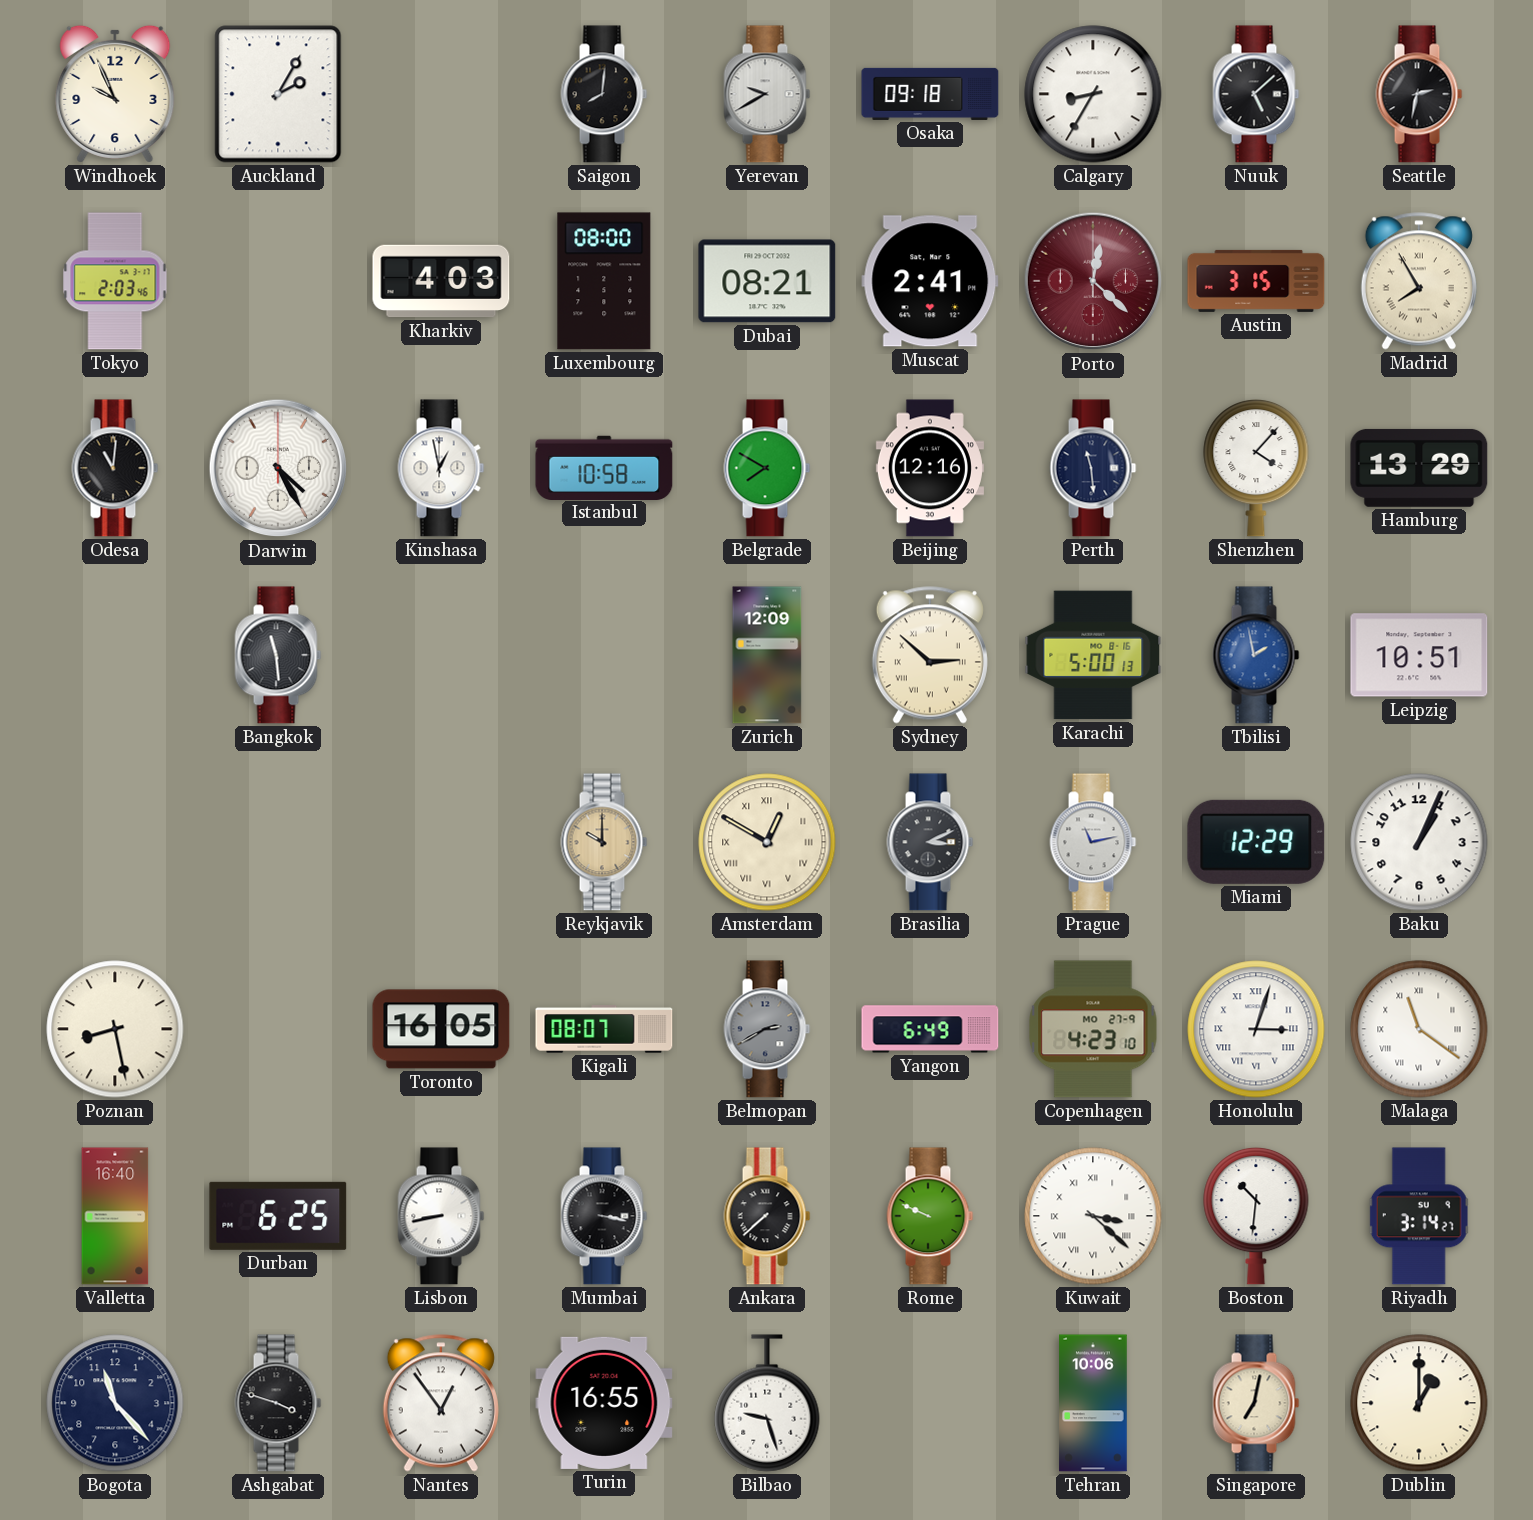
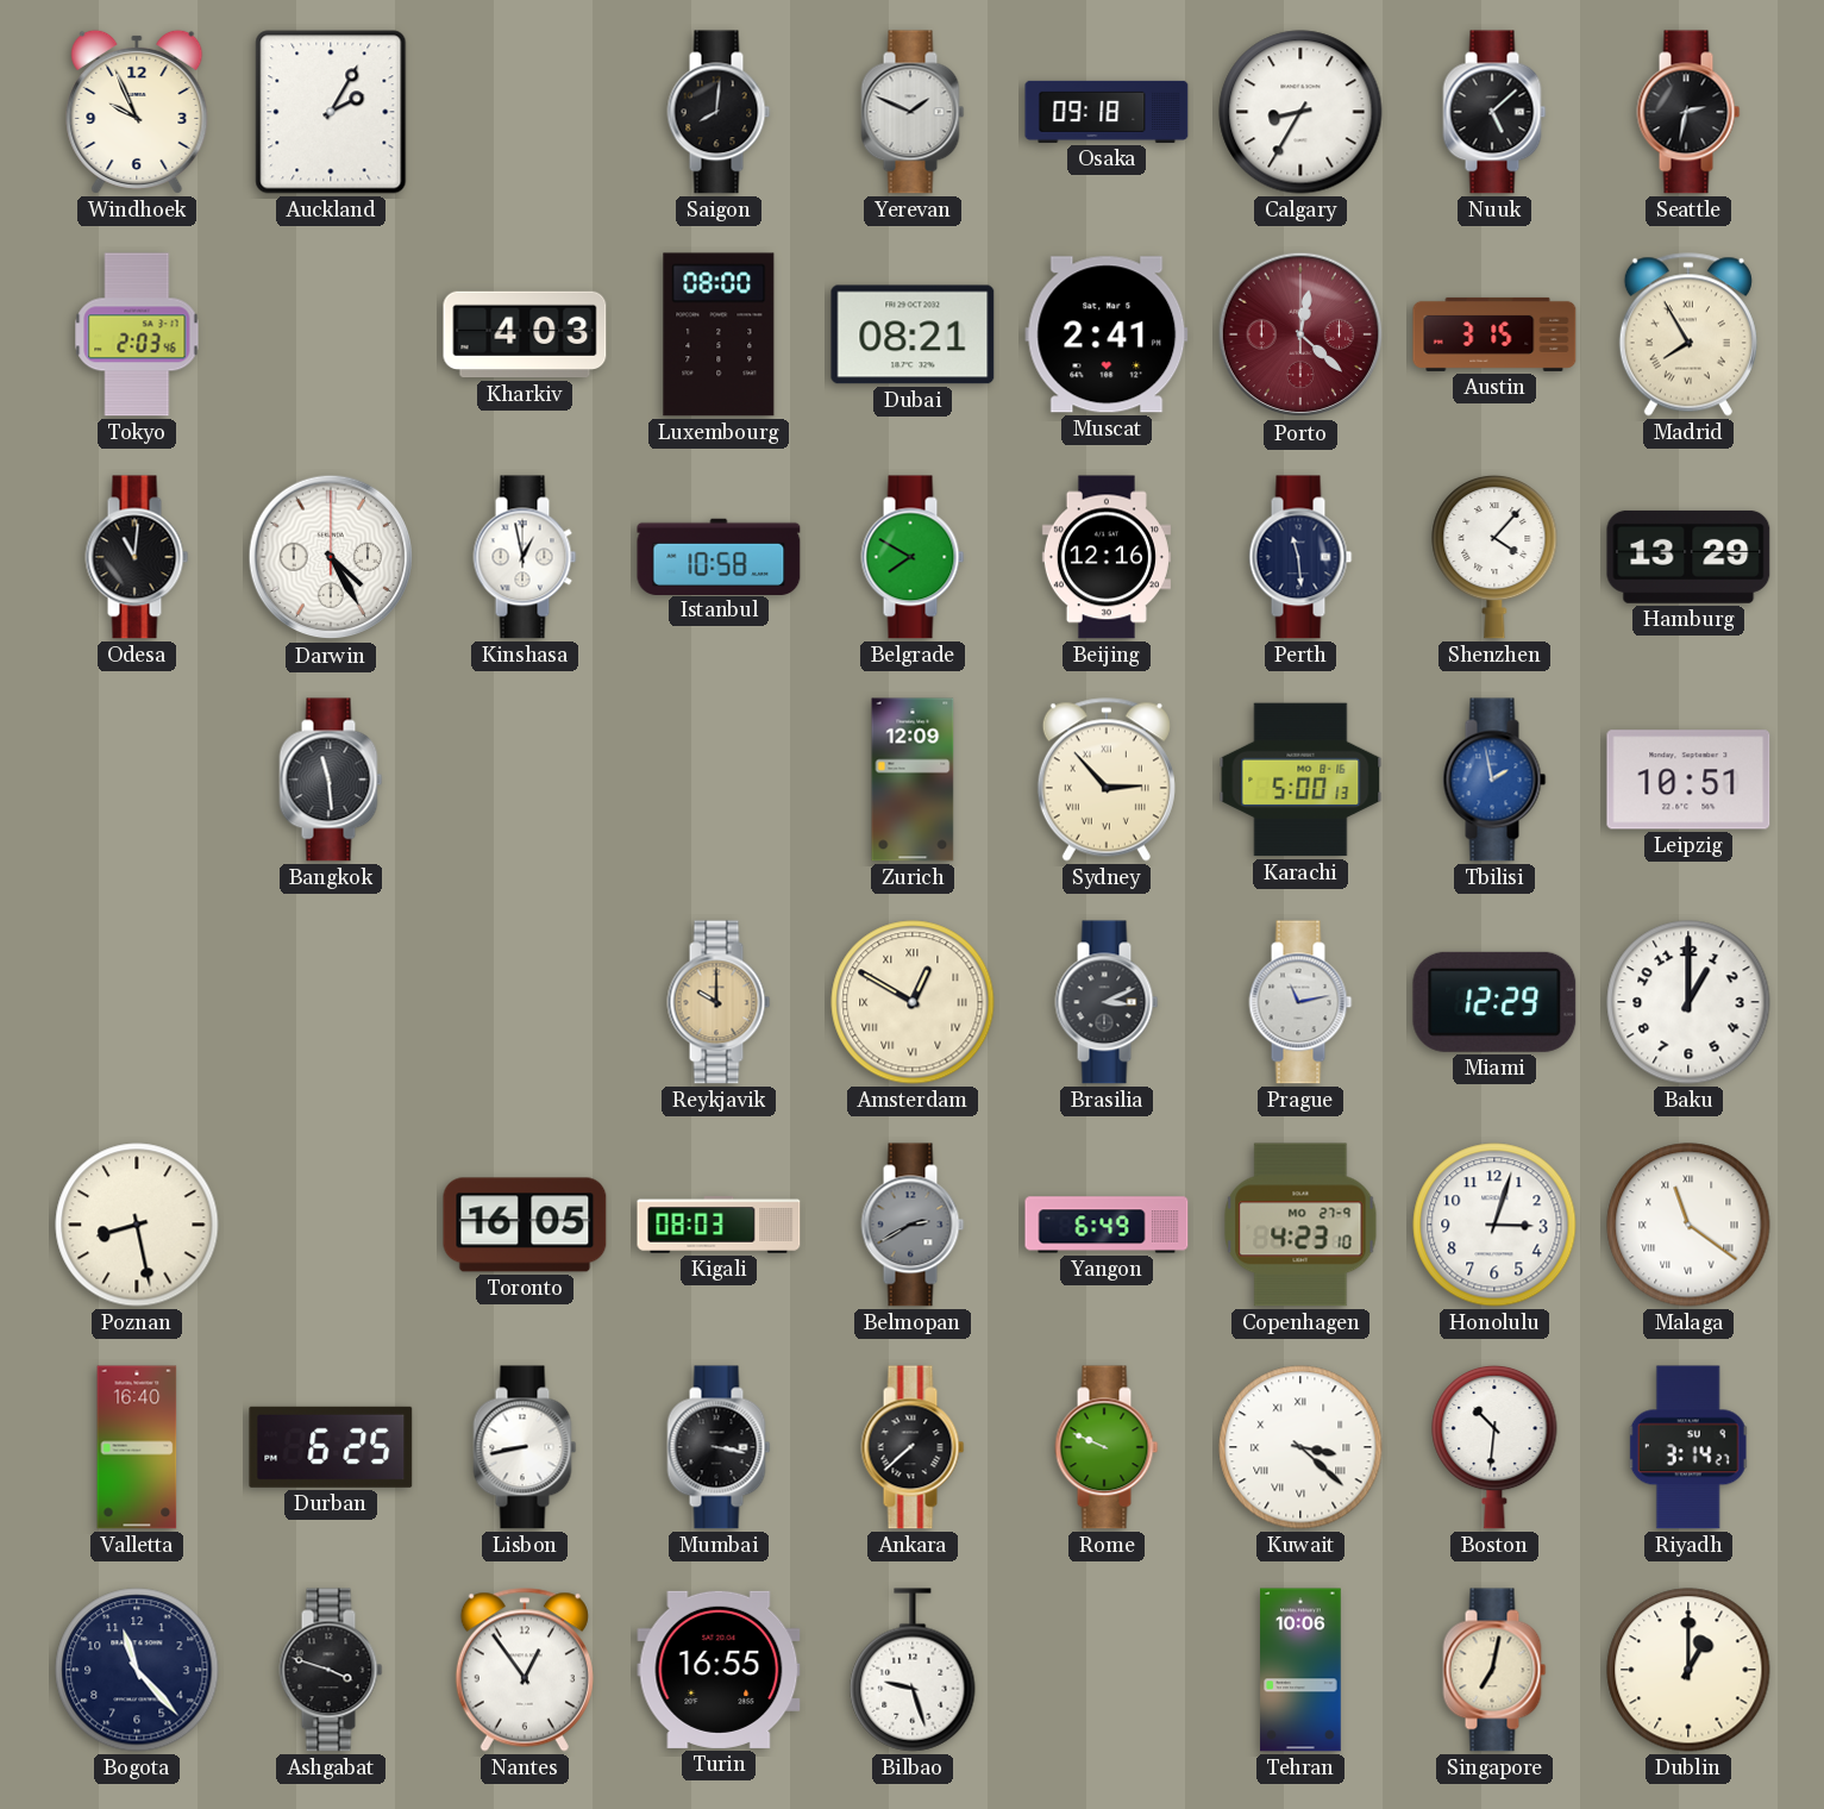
Yerevan: 9:40 -> 1:49 (913, 112)
Sydney: 2:52 -> 2:53 (1107, 780)
Baku: 1:04 -> 1:00 (1688, 1002)
Kigali: 08:07 -> 08:03 (719, 1225)
Honolulu numerals: Roman -> Arabic (1494, 1225)
